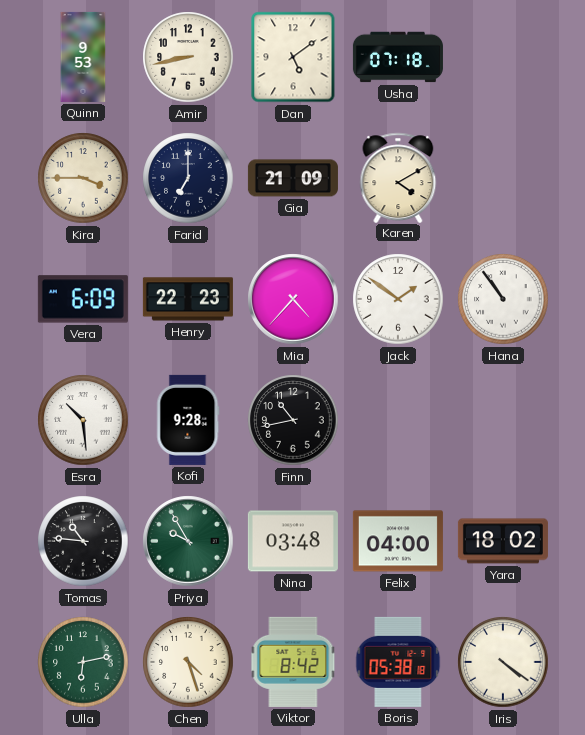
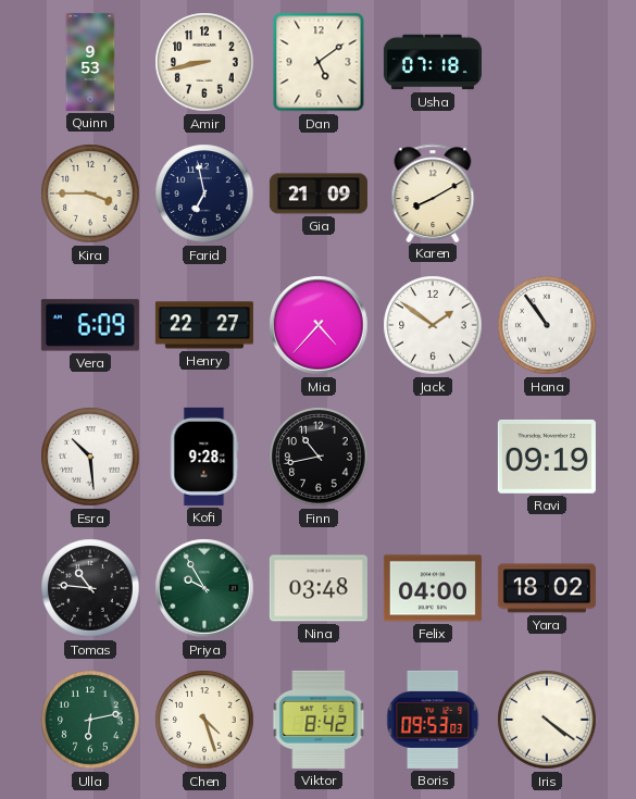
Farid: 7:00 -> 6:58 (204, 193)
Karen: 4:10 -> 8:10 (433, 192)
Henry: 22:23 -> 22:27 (204, 325)
Ravi: none -> 09:19 (547, 457)
Boris: 05:38 -> 09:53 (433, 720)
